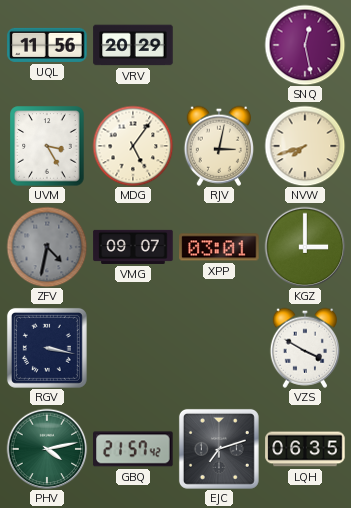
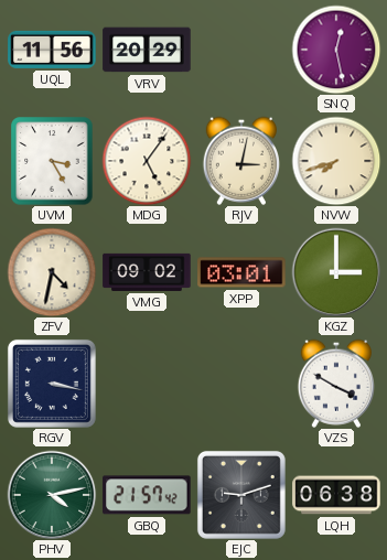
ZFV dial: grey -> cream (52, 272)
VMG: 09:07 -> 09:02 (147, 272)
EJC: 7:12 -> 9:12 (241, 495)
LQH: 06:35 -> 06:38 (336, 495)
